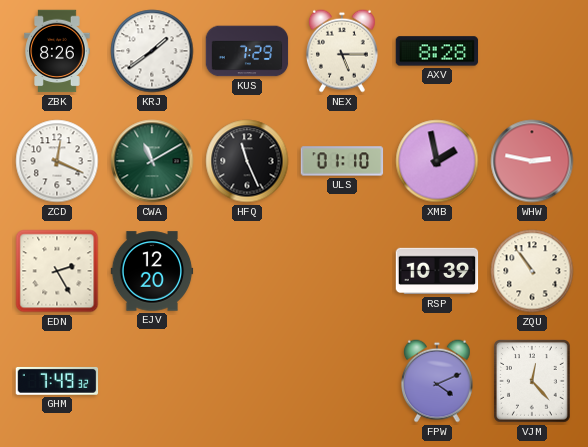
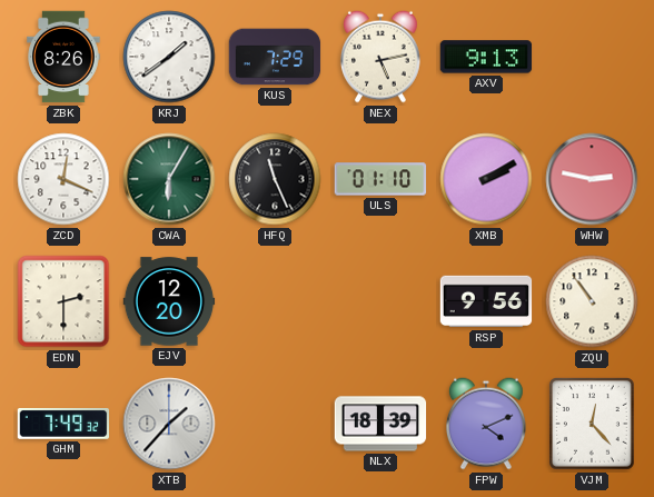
NEX: 5:15 -> 5:13 (380, 57)
AXV: 8:28 -> 9:13 (486, 57)
CWA: 11:10 -> 6:05 (169, 179)
XMB: 1:58 -> 2:10 (486, 179)
EDN: 2:25 -> 2:30 (63, 301)
RSP: 10:39 -> 9:56 (486, 301)
XTB: none -> 1:37 (169, 424)
NLX: none -> 18:39 (380, 424)
